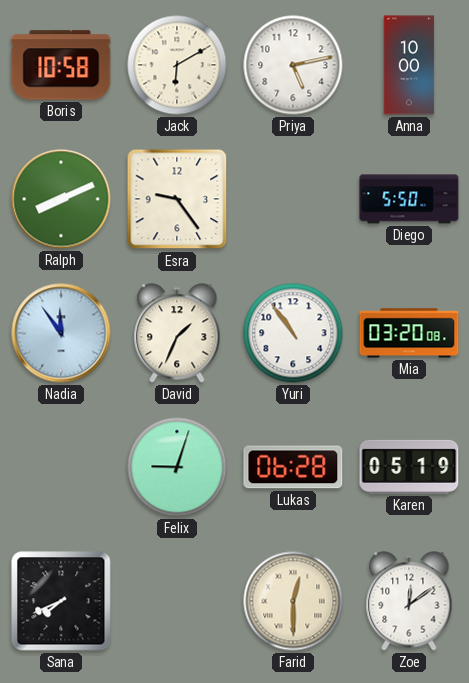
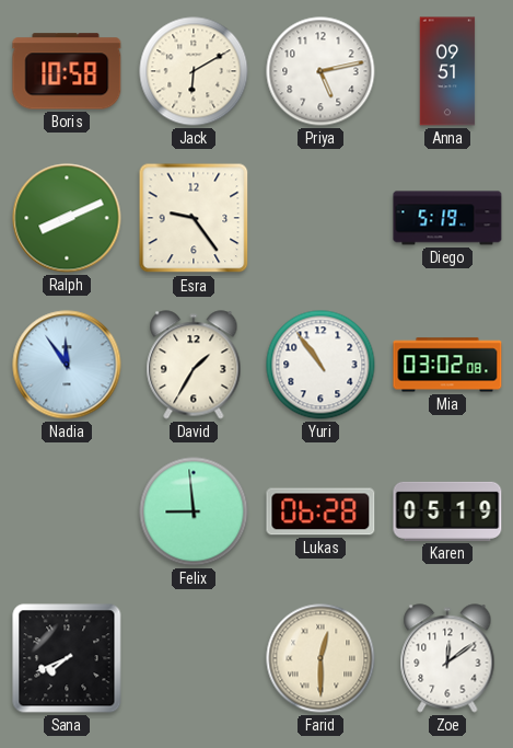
Anna: 10:00 -> 09:51 (447, 71)
Diego: 5:50 -> 5:19 (447, 218)
David: 1:34 -> 1:35 (194, 365)
Mia: 03:20 -> 03:02 (447, 365)
Felix: 9:03 -> 8:59 (194, 511)
